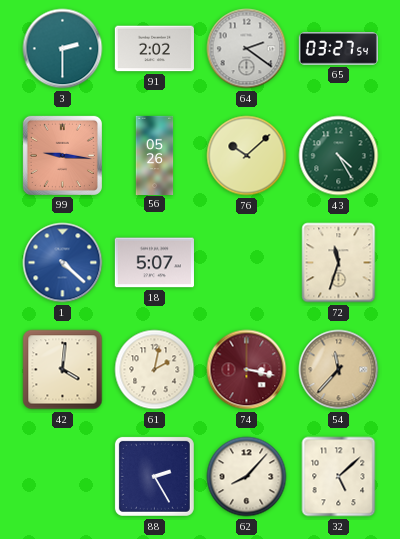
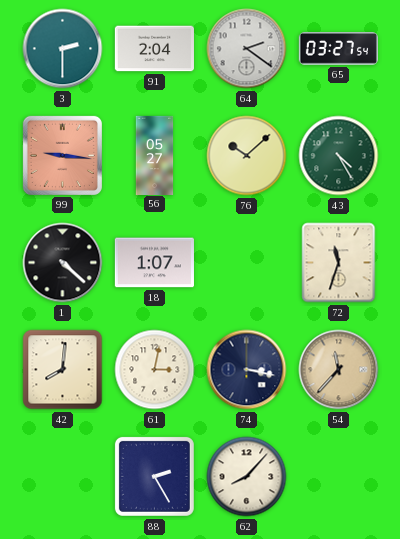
91: 2:02 -> 2:04 (154, 49)
56: 05:26 -> 05:27 (155, 155)
1 dial: blue -> black (63, 263)
18: 5:07 -> 1:07 (154, 263)
42: 4:01 -> 8:01 (63, 370)
61: 2:02 -> 3:02 (155, 370)
74 dial: burgundy -> navy (247, 370)
32: 5:08 -> none (339, 477)
